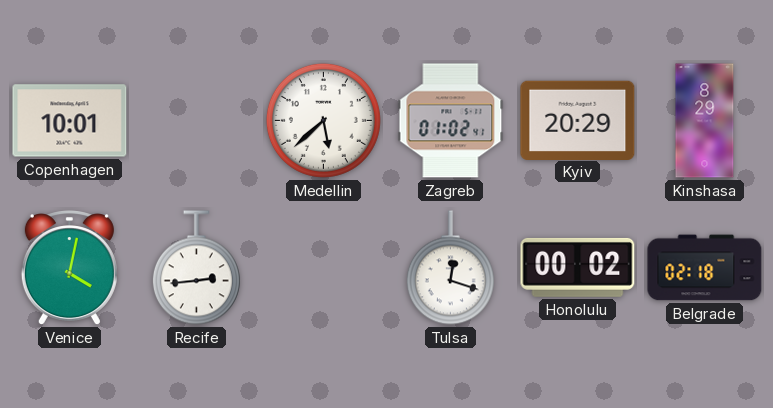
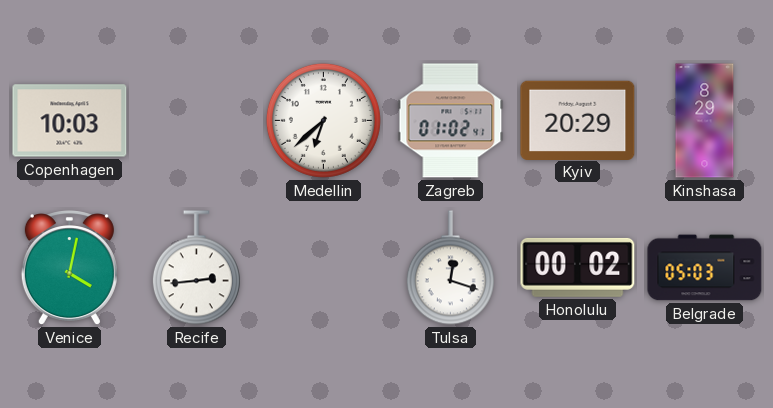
Copenhagen: 10:01 -> 10:03 (70, 121)
Medellin: 5:38 -> 6:38 (323, 120)
Belgrade: 02:18 -> 05:03 (705, 268)
